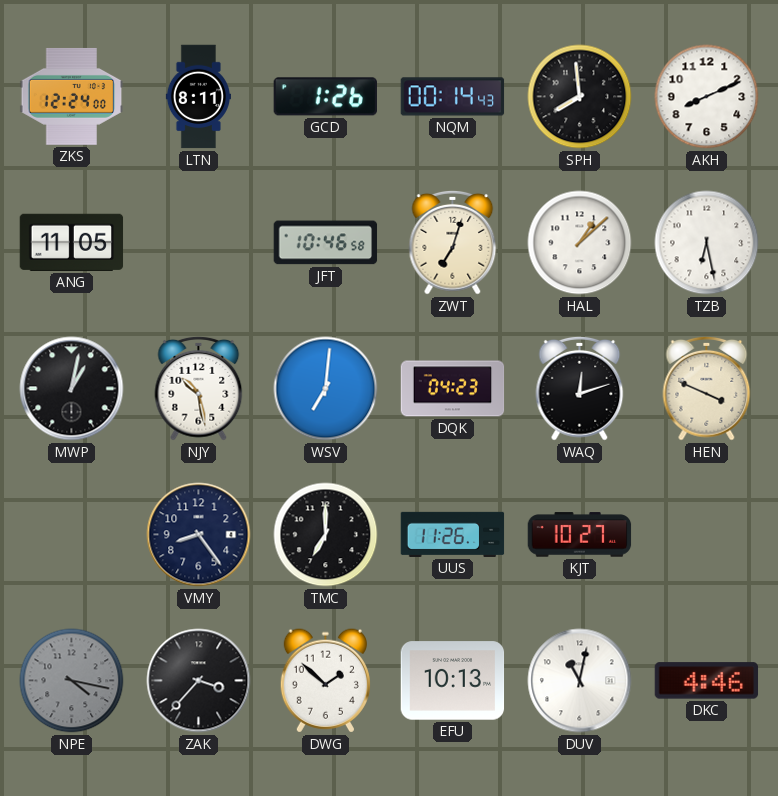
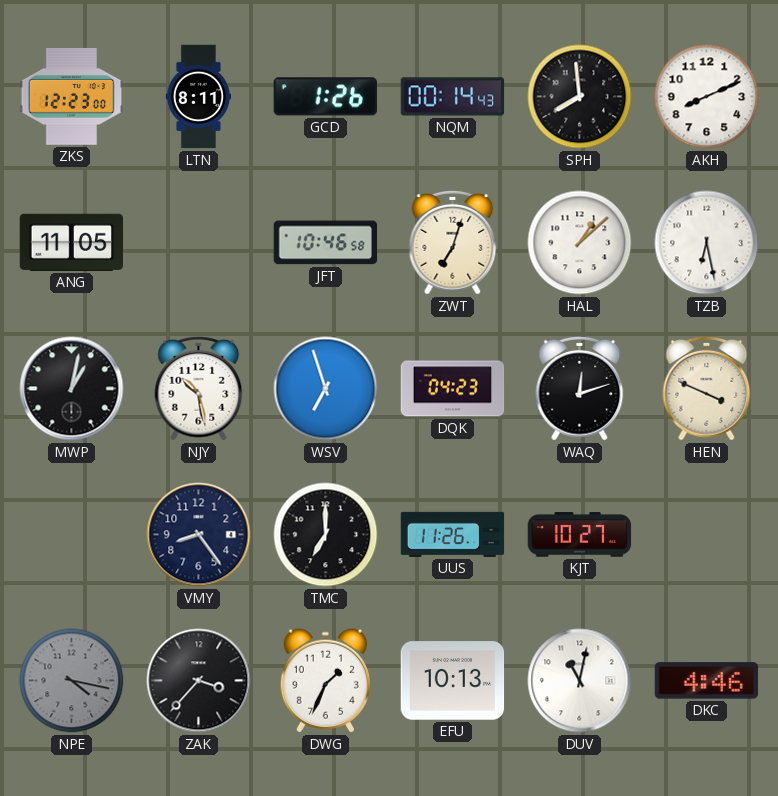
ZKS: 12:24 -> 12:23 (72, 96)
WSV: 7:01 -> 6:57 (326, 389)
DWG: 1:52 -> 1:34 (325, 681)
